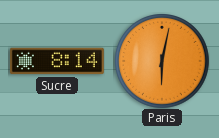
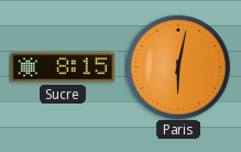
Sucre: 8:14 -> 8:15 (63, 67)
